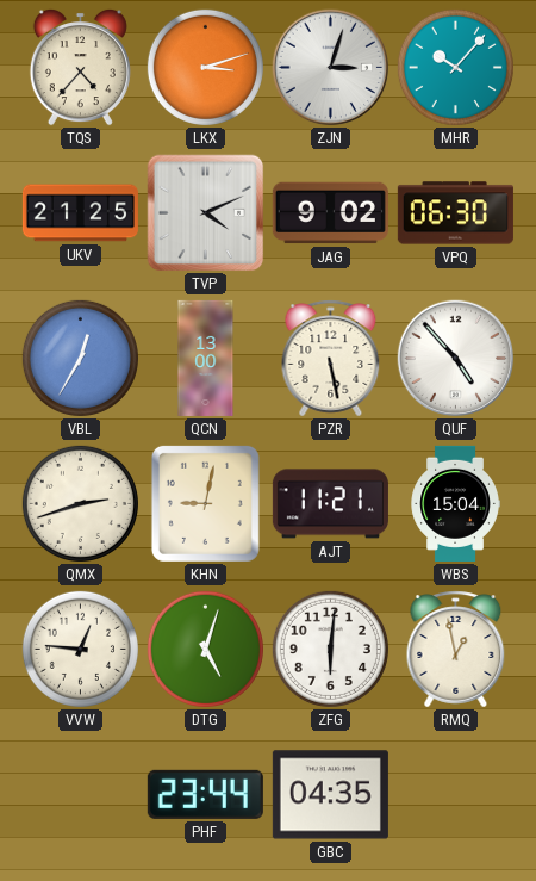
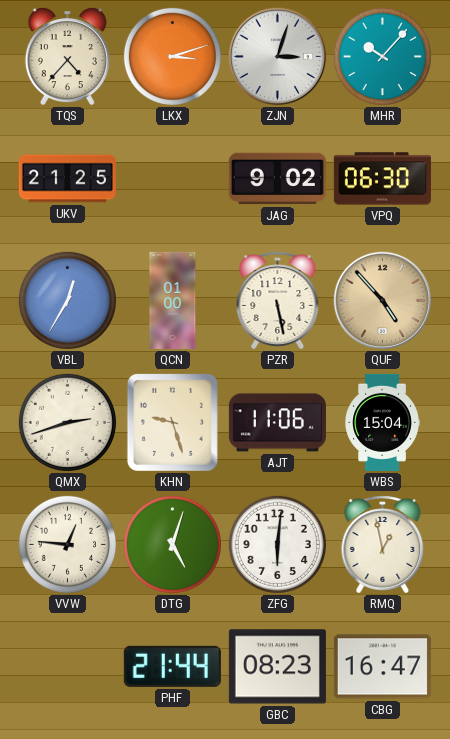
TVP: 4:11 -> none (206, 213)
QCN: 13:00 -> 01:00 (173, 300)
QUF dial: white -> champagne (383, 301)
KHN: 9:02 -> 9:27 (172, 422)
AJT: 11:21 -> 11:06 (277, 423)
PHF: 23:44 -> 21:44 (172, 666)
GBC: 04:35 -> 08:23 (277, 667)
CBG: none -> 16:47 (382, 667)
